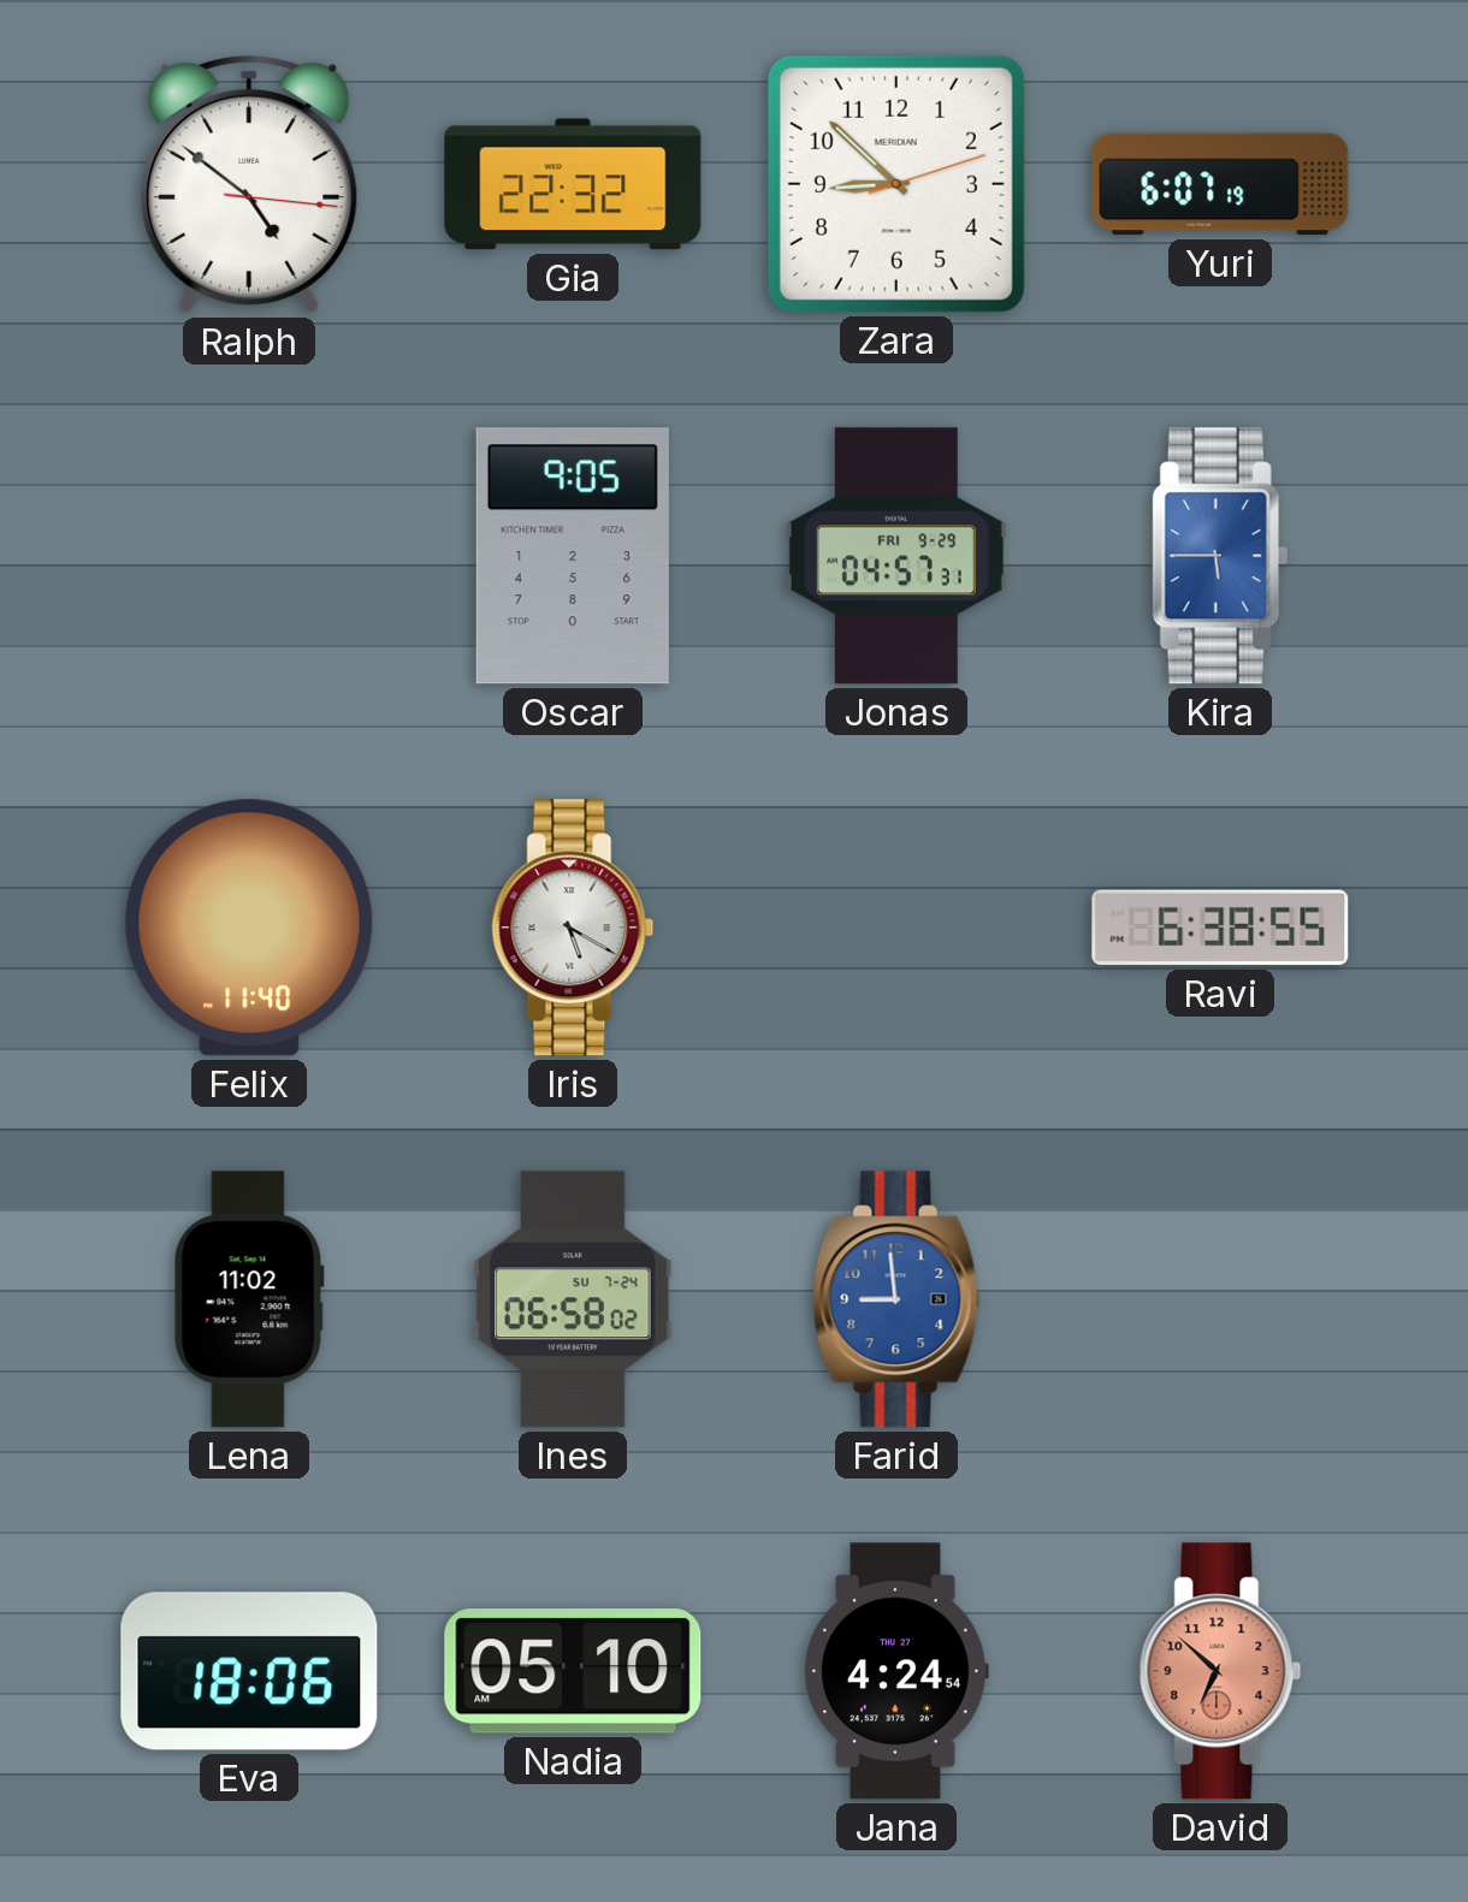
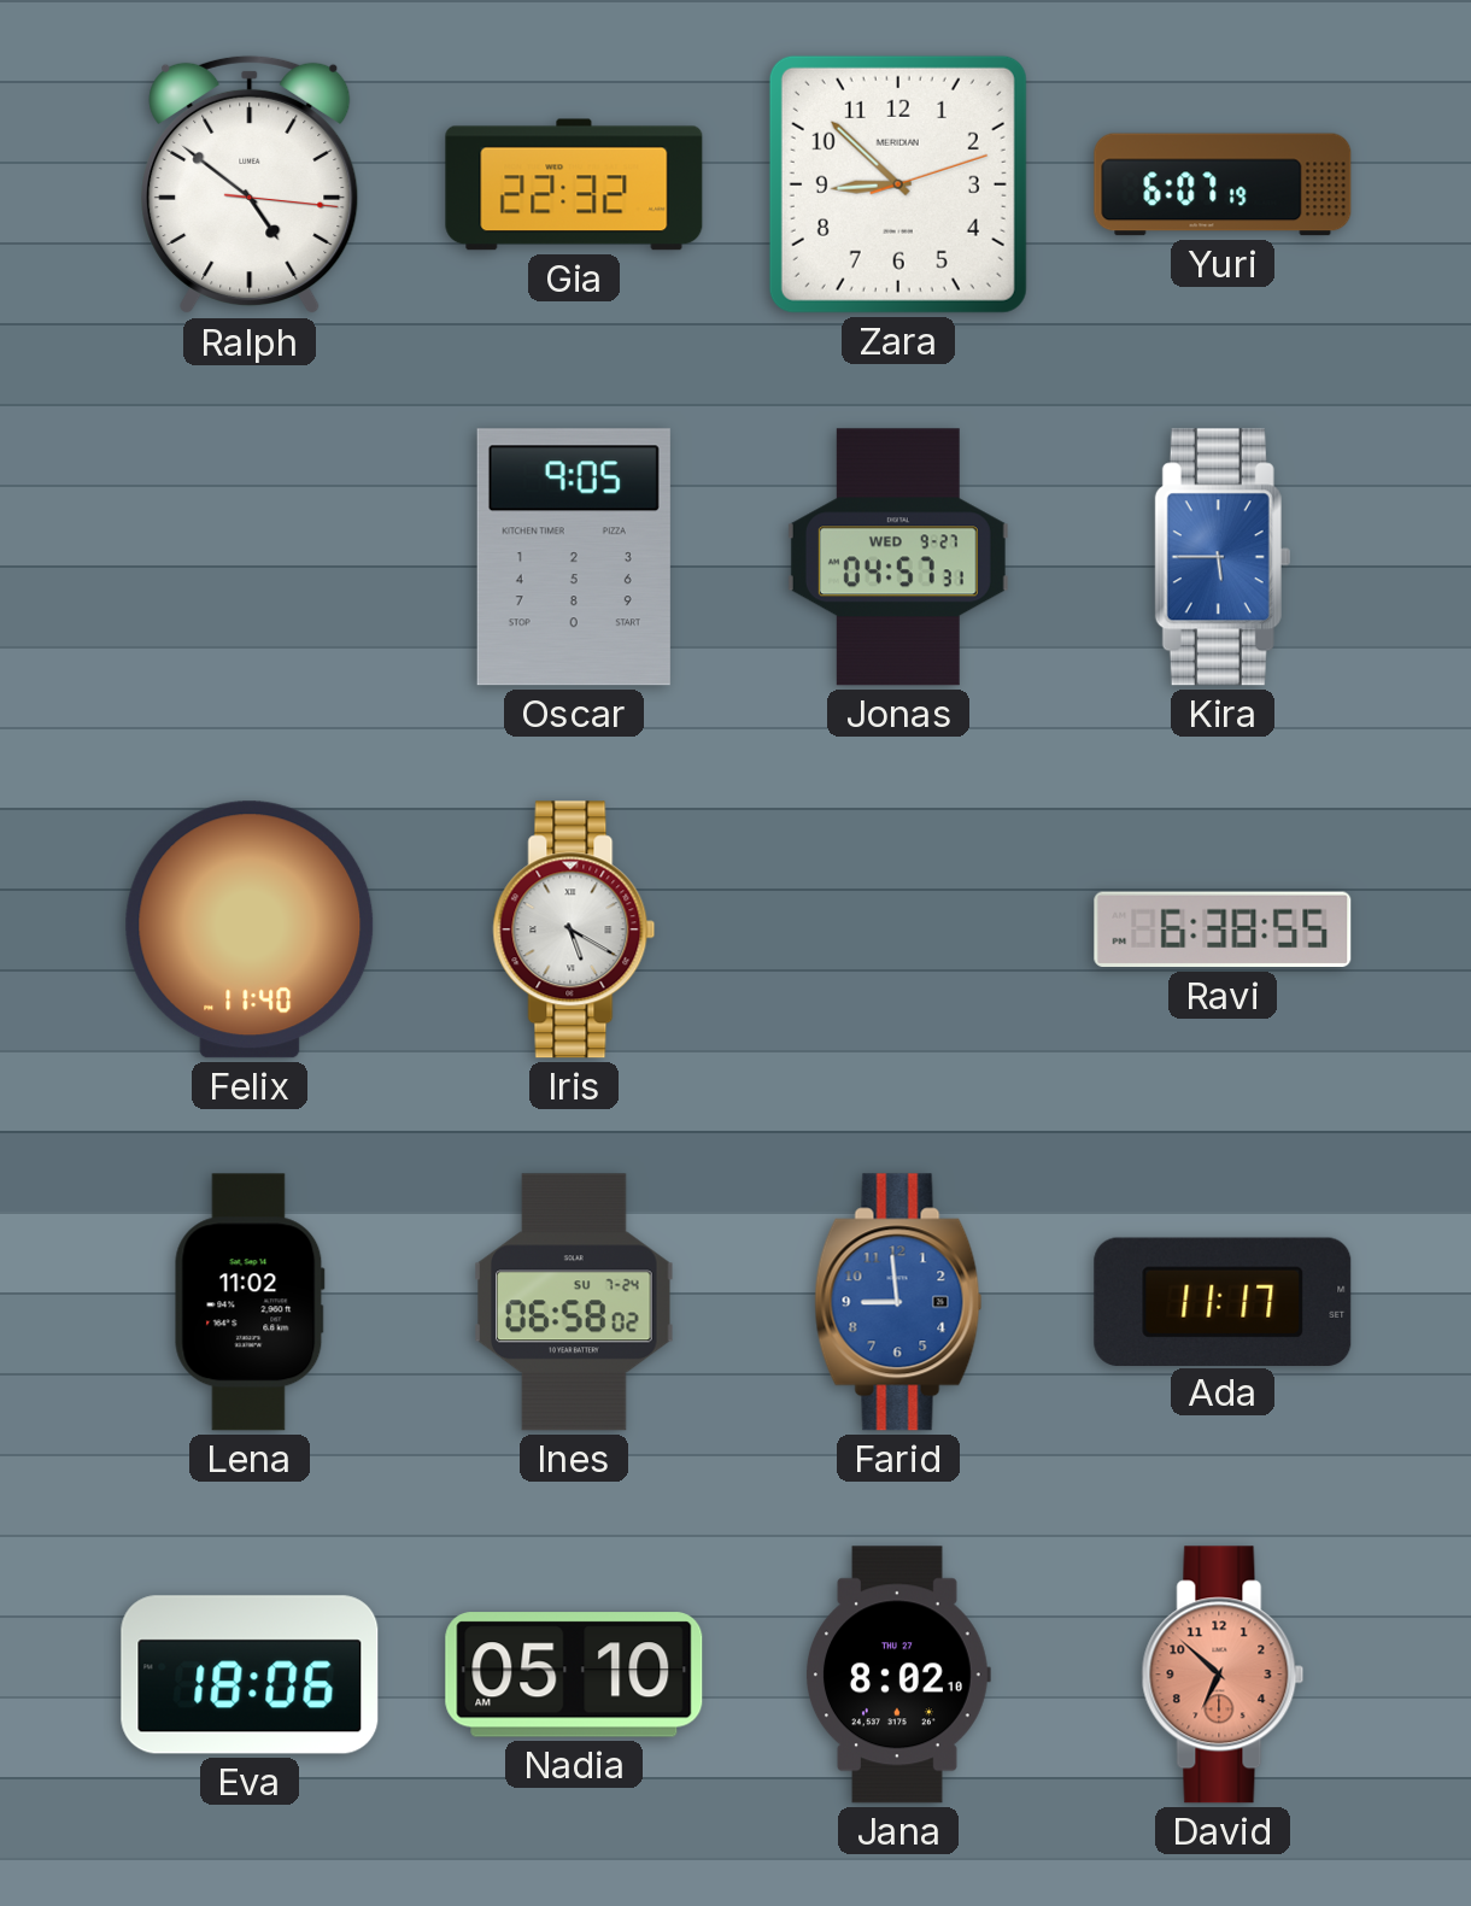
Jonas date: FRI 9-29 -> WED 9-27 (898, 557)
Ada: none -> 11:17 (1223, 1301)
Jana: 4:24 -> 8:02 (898, 1675)
